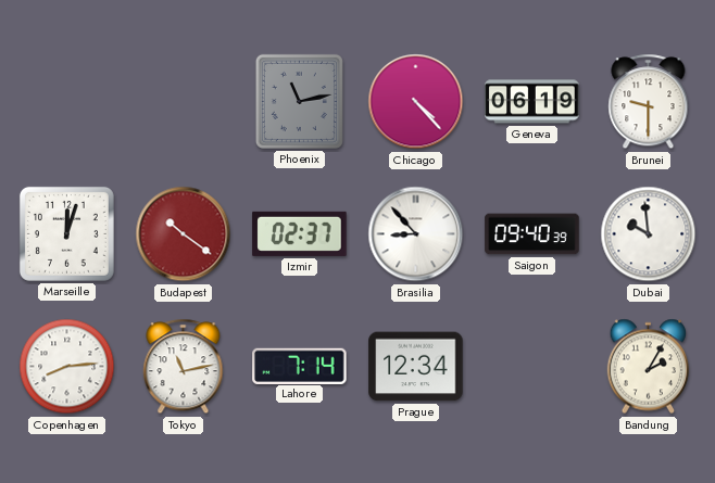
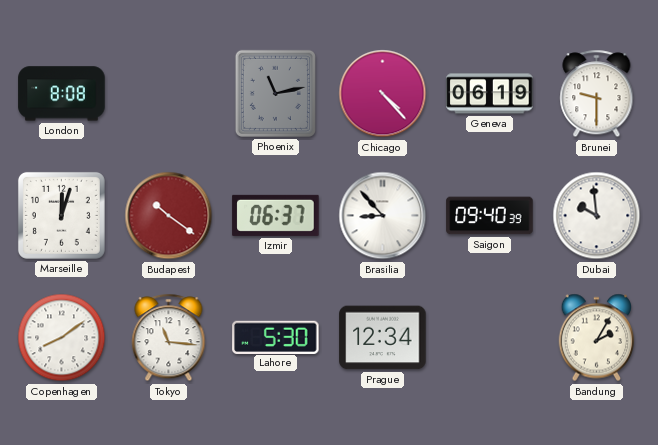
London: none -> 8:08 (62, 94)
Izmir: 02:37 -> 06:37 (276, 215)
Copenhagen: 8:14 -> 8:09 (62, 338)
Tokyo: 11:13 -> 11:16 (169, 338)
Lahore: 7:14 -> 5:30 (276, 337)
